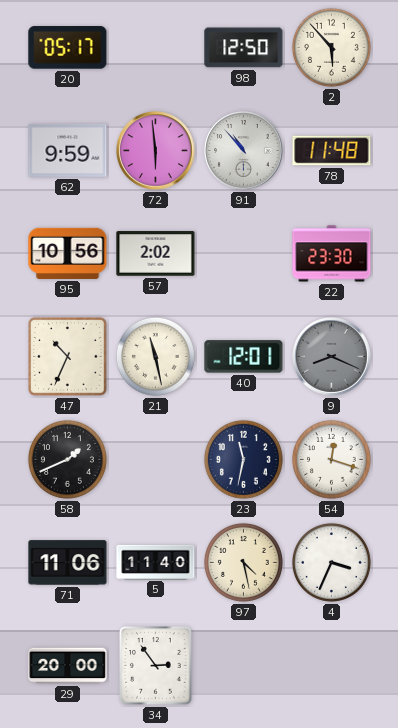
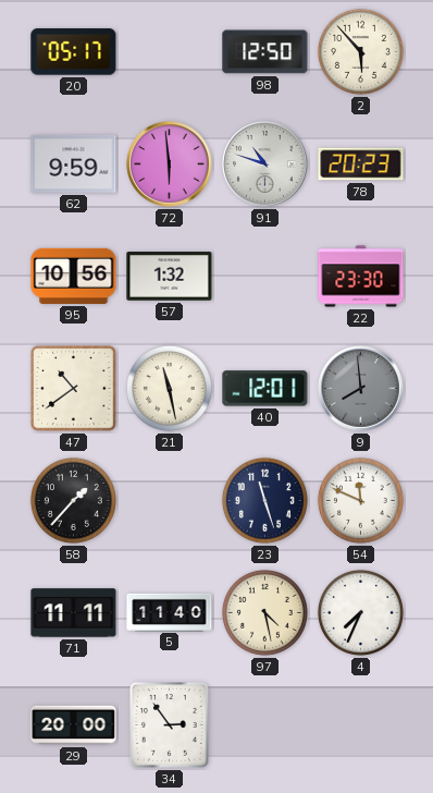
91: 10:53 -> 10:48 (265, 164)
78: 11:48 -> 20:23 (361, 164)
57: 2:02 -> 1:32 (170, 277)
47: 10:34 -> 10:39 (74, 389)
9: 8:19 -> 7:59 (361, 389)
58: 1:41 -> 1:37 (73, 500)
23: 11:32 -> 11:27 (264, 500)
54: 12:18 -> 11:49 (360, 500)
71: 11:06 -> 11:11 (74, 613)
4: 3:34 -> 7:34 (360, 612)
